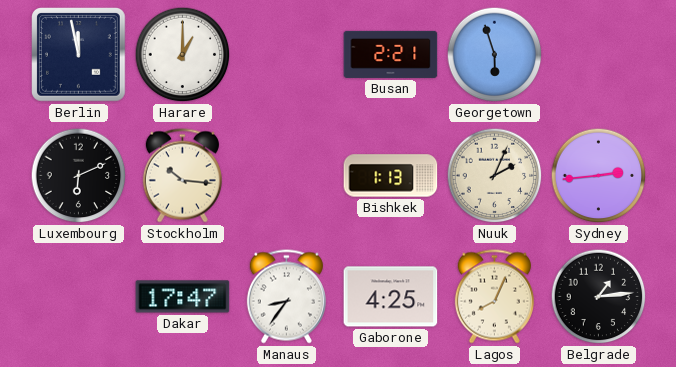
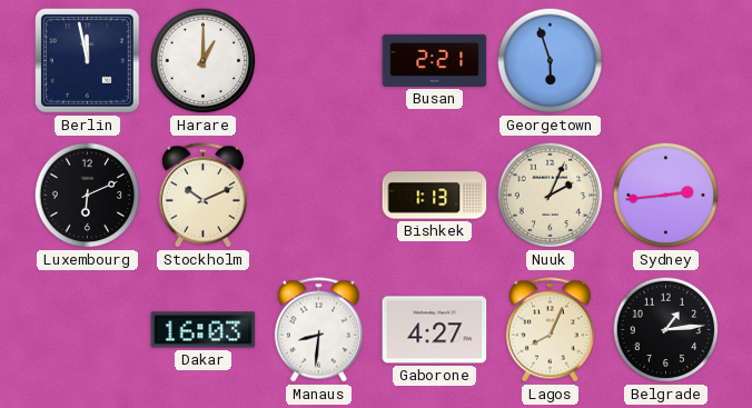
Stockholm: 10:16 -> 10:11 (202, 196)
Dakar: 17:47 -> 16:03 (204, 330)
Manaus: 8:36 -> 8:31 (318, 330)
Gaborone: 4:25 -> 4:27 (435, 330)
